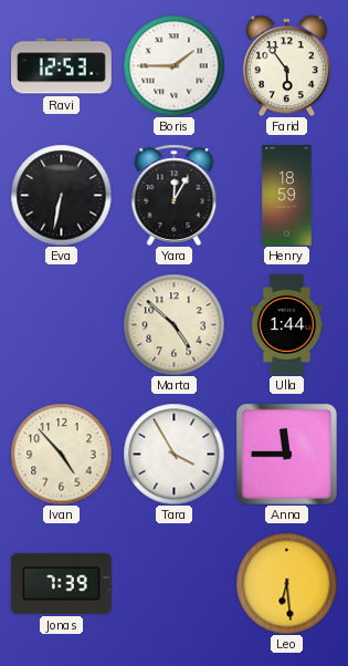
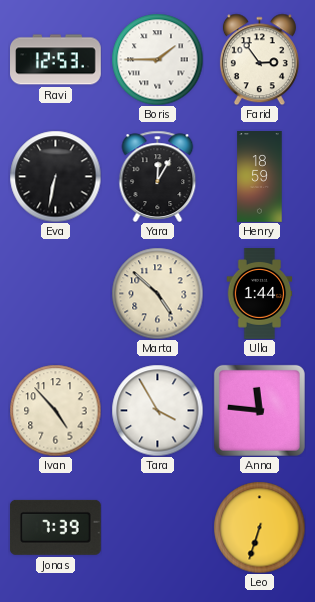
Farid: 5:54 -> 2:54 (259, 59)
Anna: 11:45 -> 11:46 (259, 410)
Leo: 6:29 -> 6:33 (259, 527)
